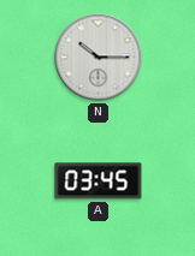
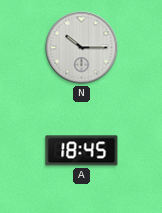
A: 03:45 -> 18:45 (82, 151)
